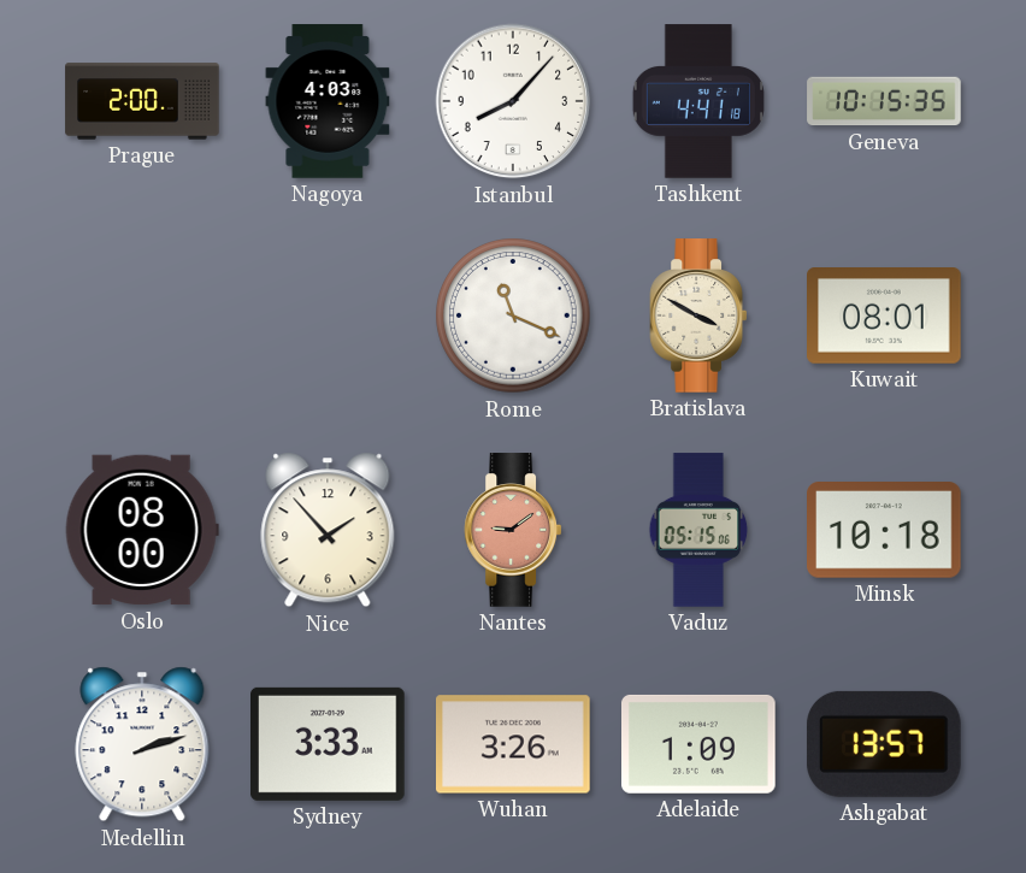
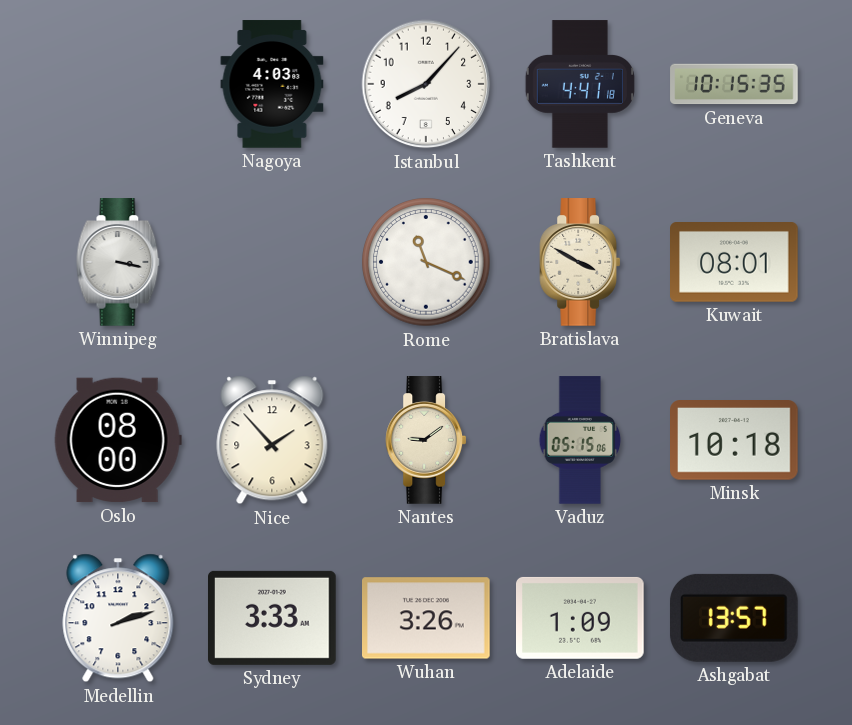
Prague: 2:00 -> none (142, 101)
Winnipeg: none -> 3:17 (118, 262)
Nantes dial: salmon -> cream (426, 440)
